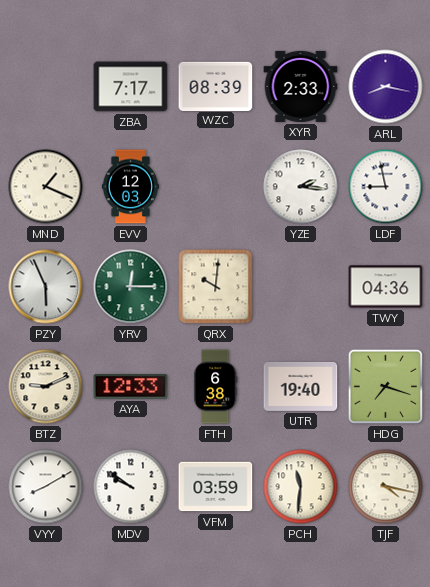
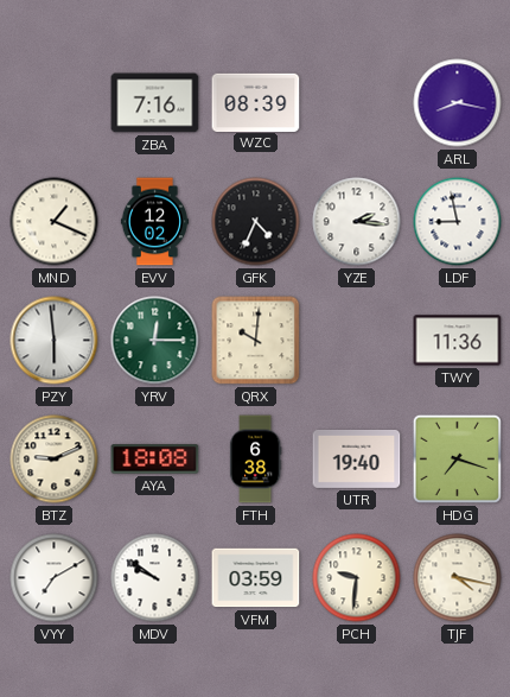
ZBA: 7:17 -> 7:16 (155, 103)
XYR: 2:33 -> none (301, 86)
EVV: 12:03 -> 12:02 (154, 222)
GFK: none -> 4:34 (256, 222)
PZY: 5:56 -> 5:59 (55, 341)
TWY: 04:36 -> 11:36 (458, 341)
AYA: 12:33 -> 18:08 (155, 460)
VYY: 8:10 -> 7:10 (55, 578)
PCH: 11:31 -> 9:31 (357, 578)
